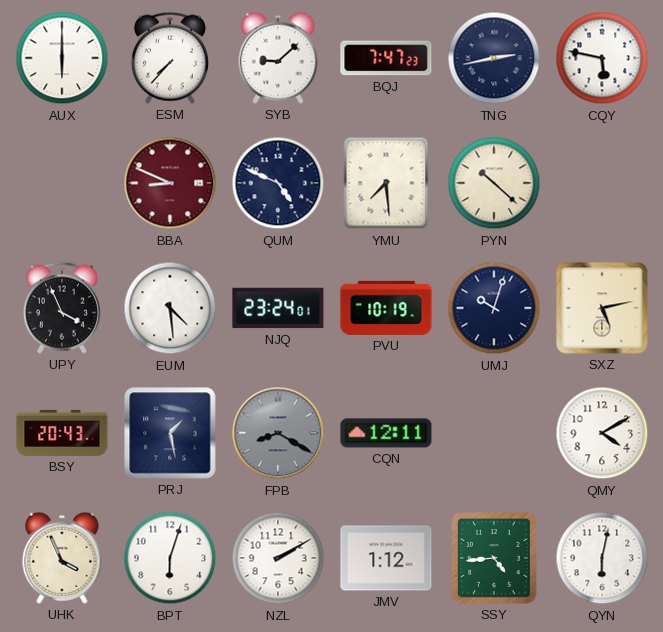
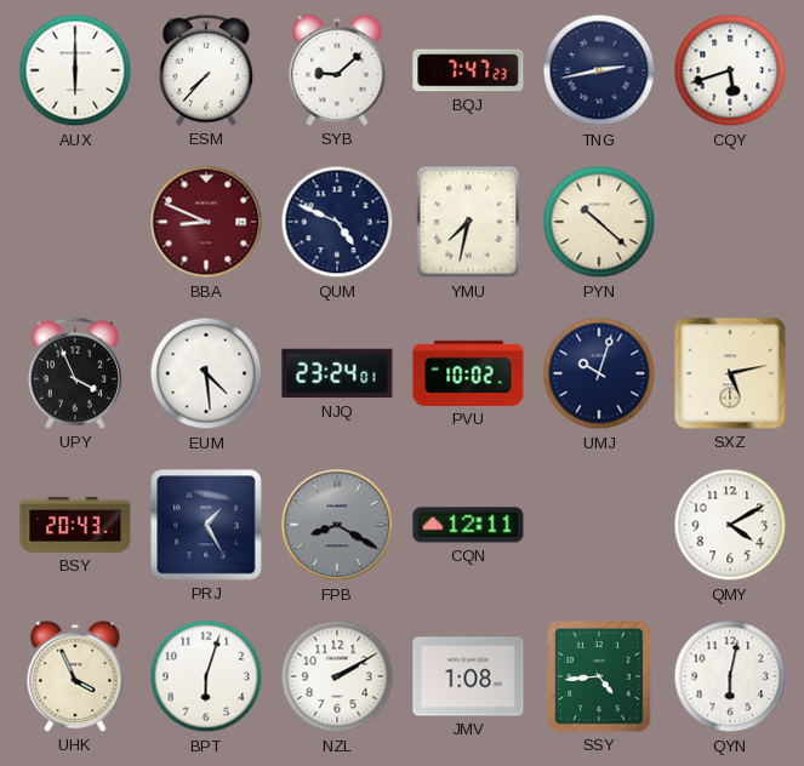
CQY: 5:47 -> 5:42 (730, 70)
YMU: 7:29 -> 7:32 (468, 222)
PVU: 10:19 -> 10:02 (468, 373)
PRJ: 1:28 -> 1:25 (206, 525)
JMV: 1:12 -> 1:08 (468, 676)
